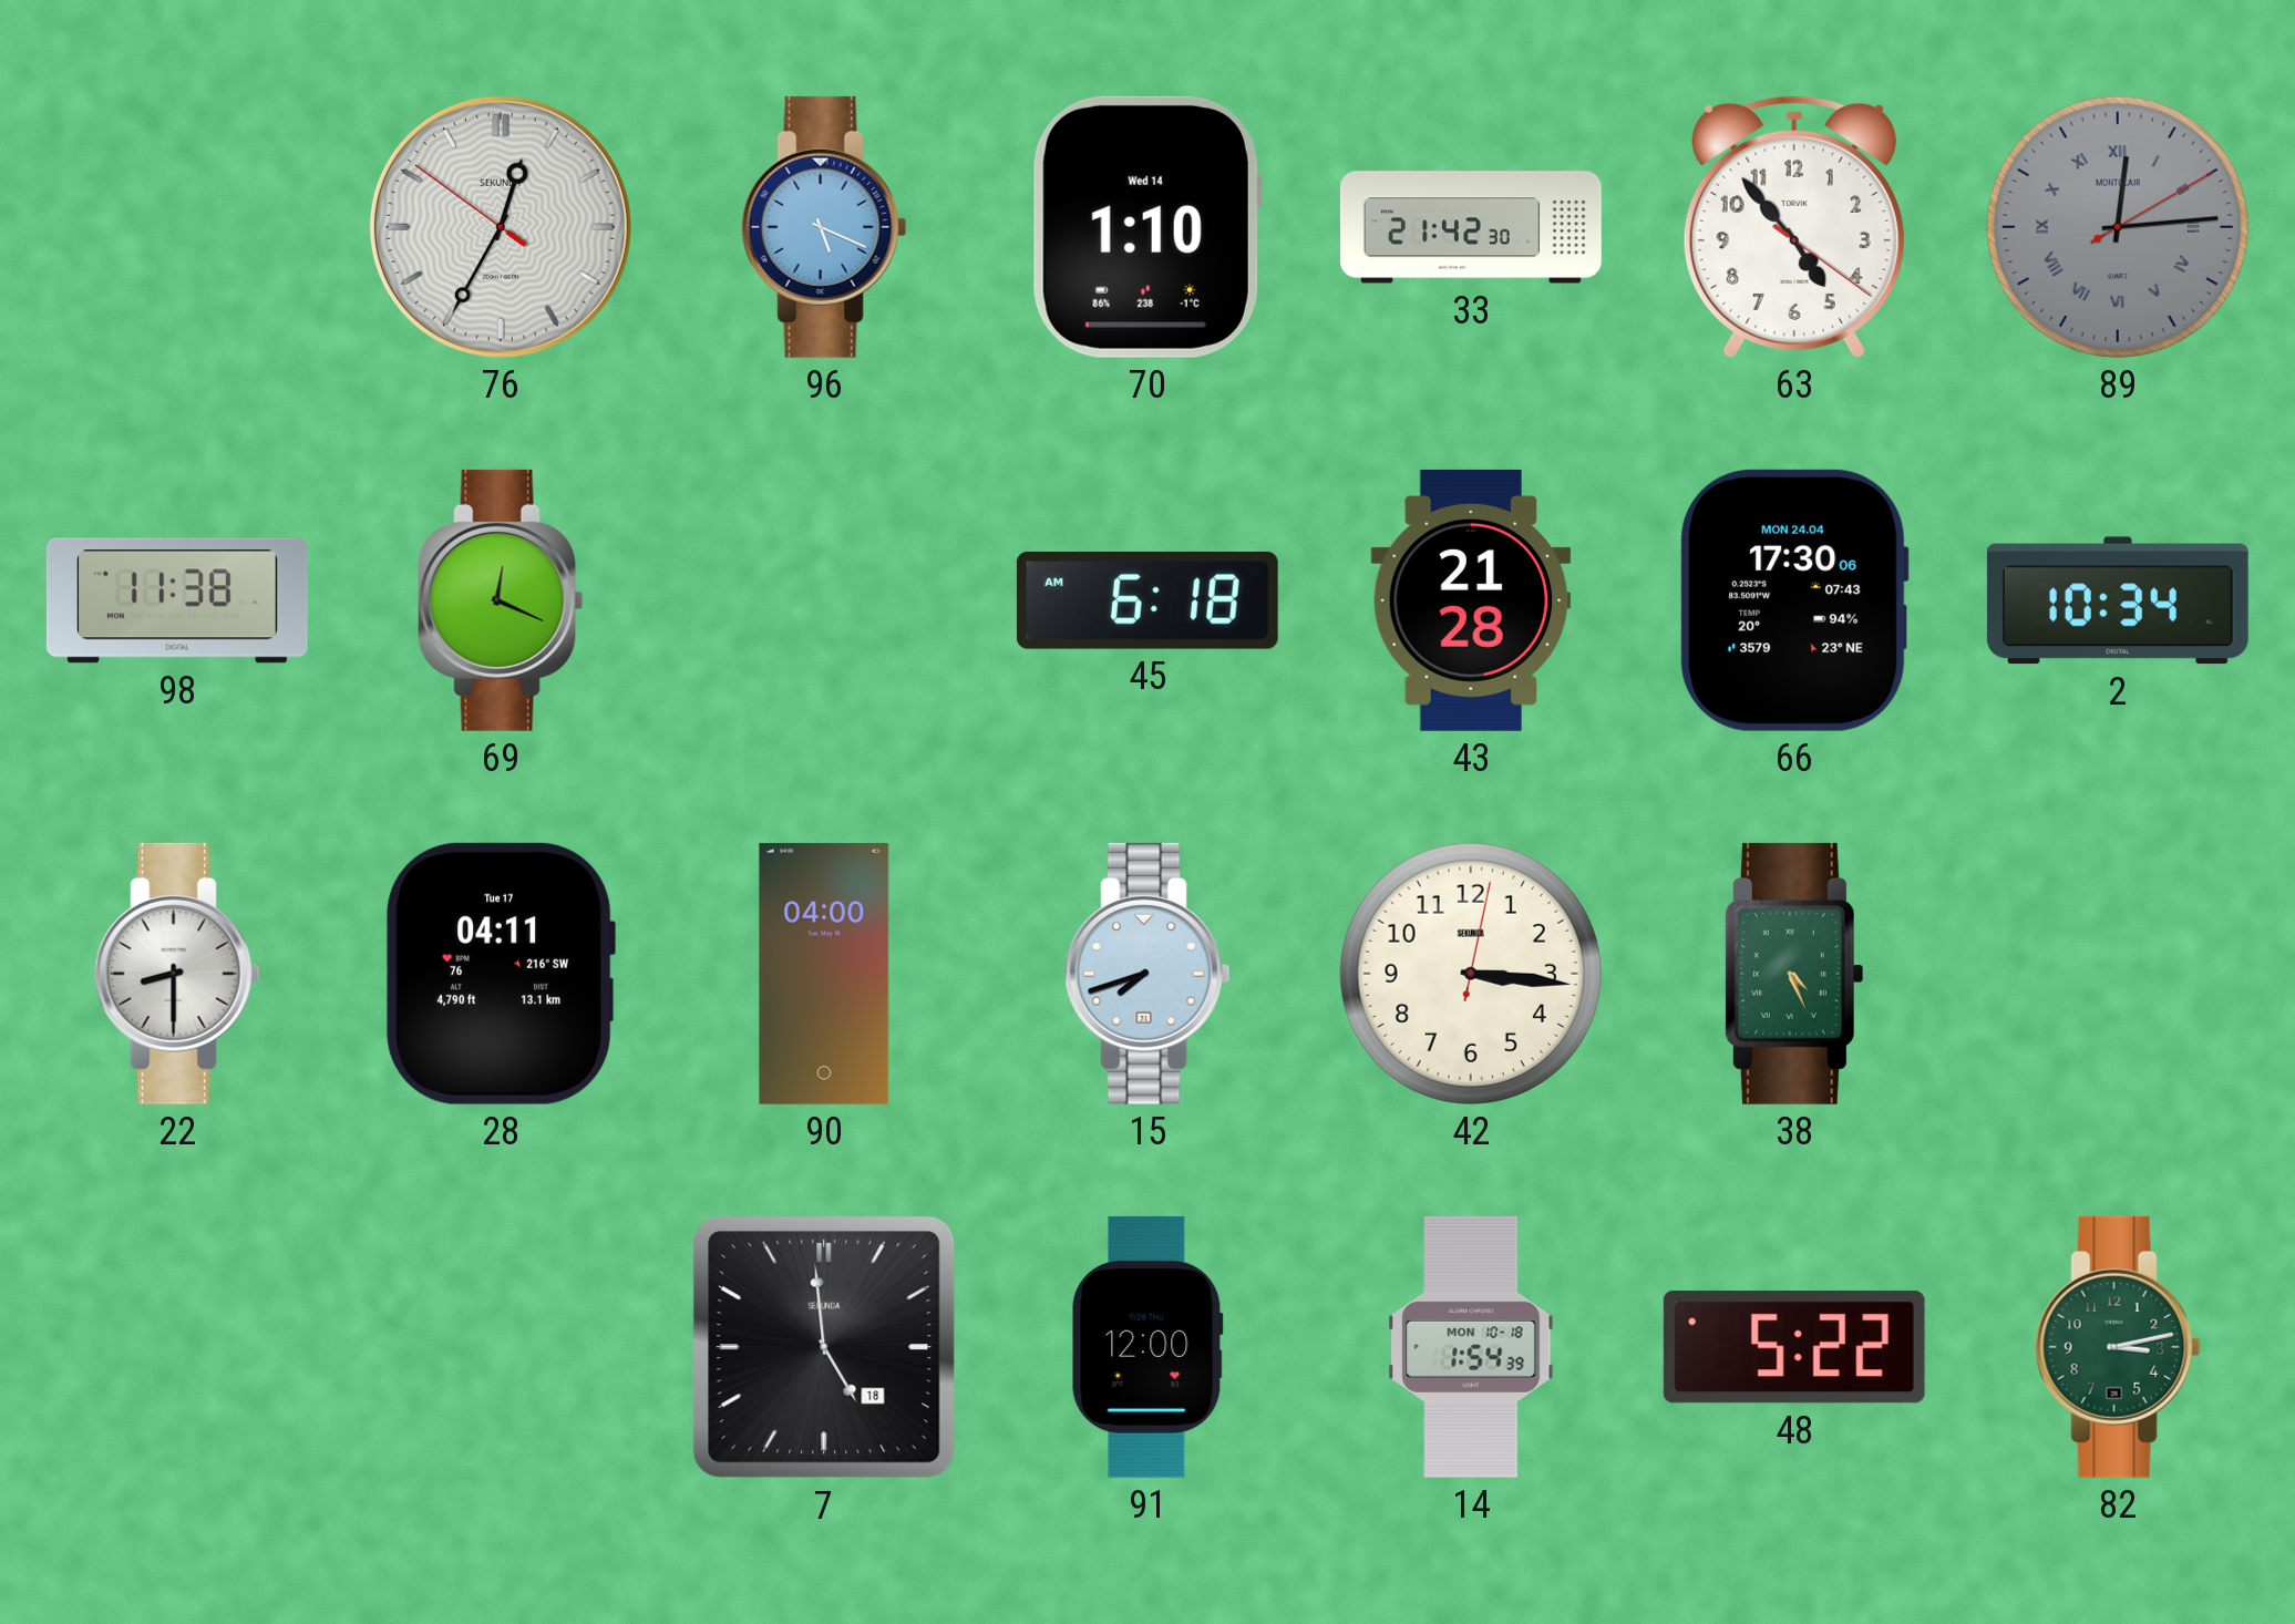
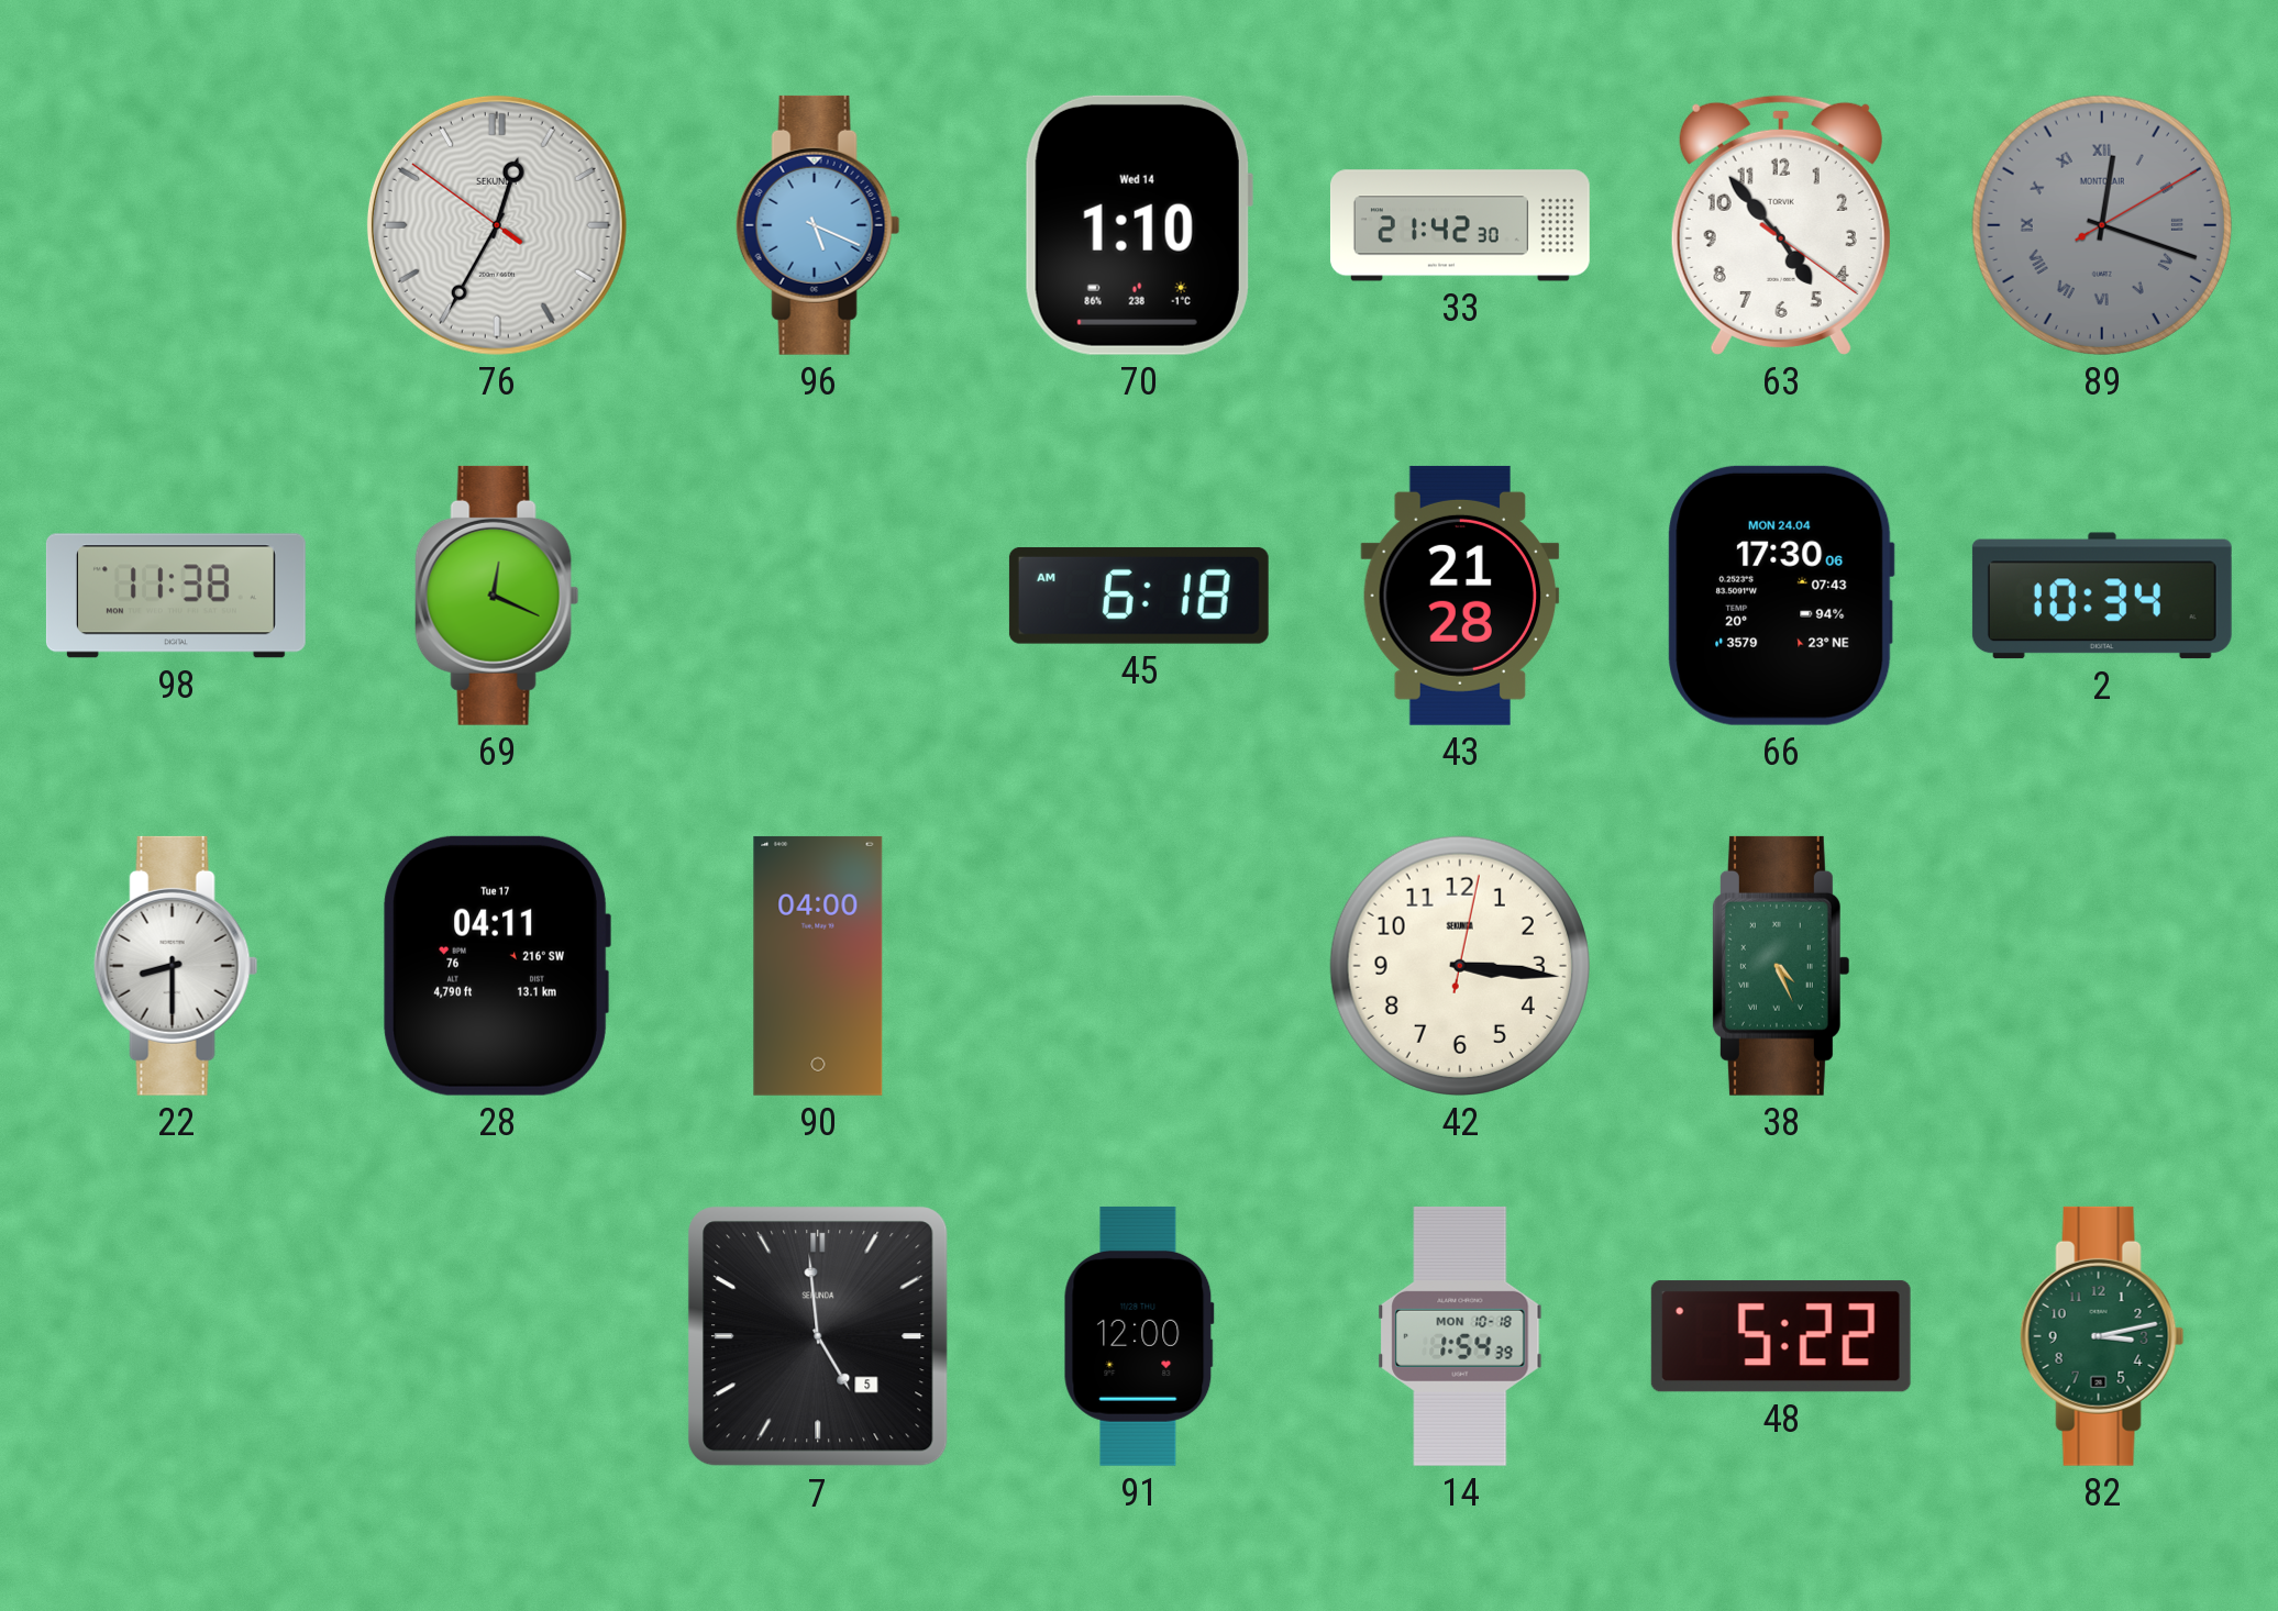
89: 12:14 -> 12:18 (2102, 225)
15: 7:42 -> none (1147, 974)
7 date: 18 -> 5 (818, 1336)
